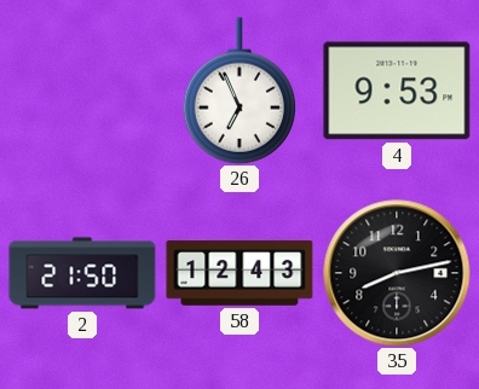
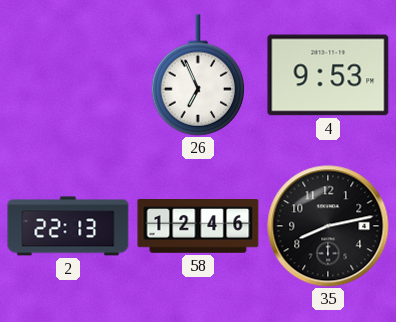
2: 21:50 -> 22:13 (68, 226)
58: 12:43 -> 12:46 (198, 226)
